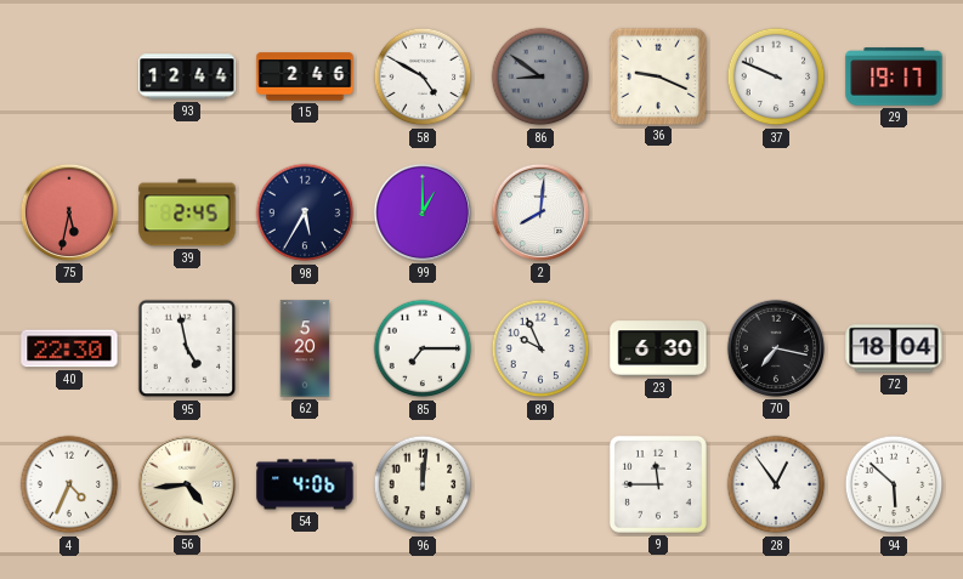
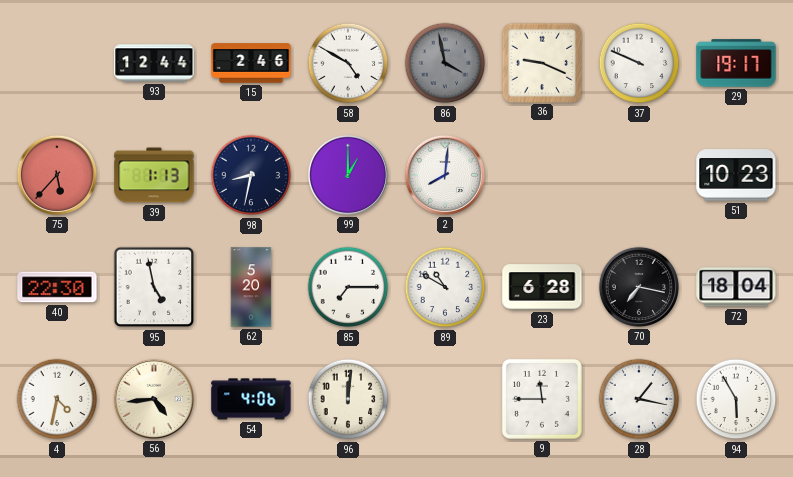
86: 8:51 -> 3:58 (445, 63)
75: 5:32 -> 5:37 (57, 175)
39: 2:45 -> 1:13 (154, 175)
98: 5:35 -> 8:32 (251, 175)
51: none -> 10:23 (736, 175)
89: 9:56 -> 10:50 (445, 287)
23: 6:30 -> 6:28 (542, 287)
4: 4:34 -> 4:32 (57, 399)
28: 12:54 -> 1:17 (639, 399)
94: 5:52 -> 5:55 (736, 399)
